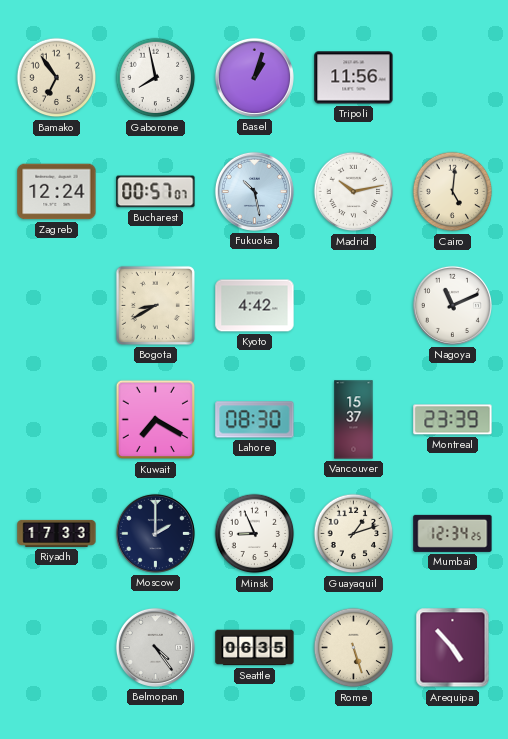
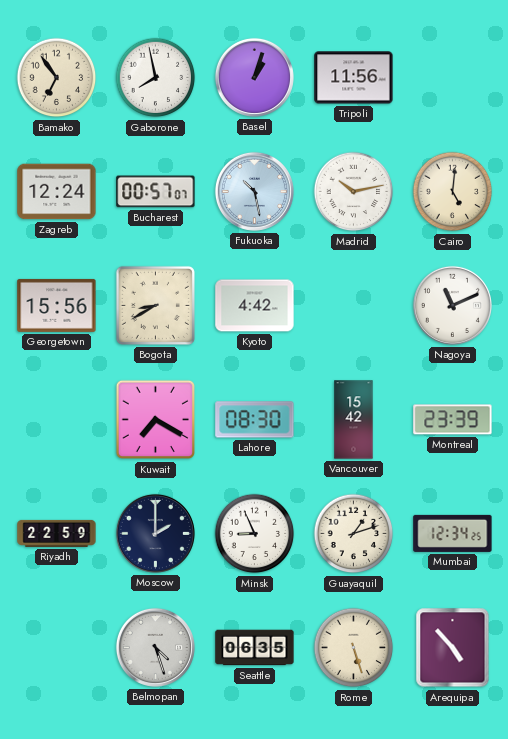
Georgetown: none -> 15:56 (57, 305)
Vancouver: 15:37 -> 15:42 (354, 420)
Riyadh: 17:33 -> 22:59 (57, 533)
Belmopan: 4:24 -> 4:27 (155, 647)
